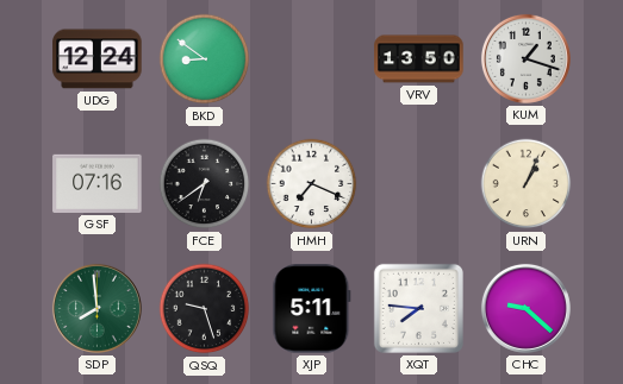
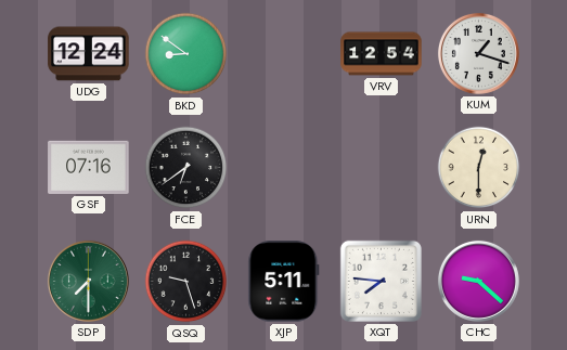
VRV: 13:50 -> 12:54 (382, 54)
HMH: 7:19 -> none (312, 184)
URN: 1:04 -> 12:30 (479, 168)
SDP: 7:59 -> 7:30 (88, 281)
